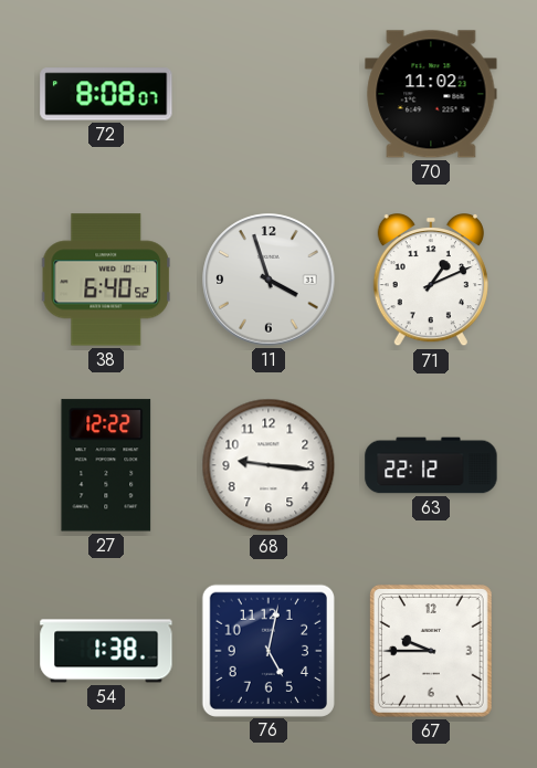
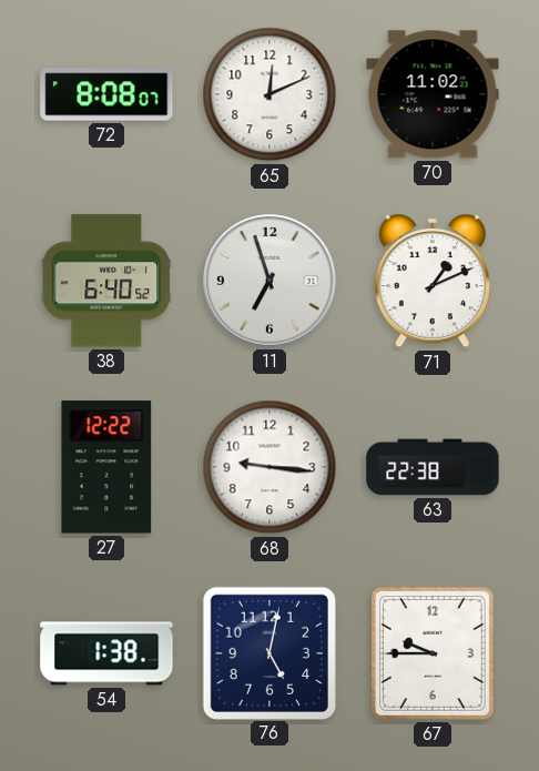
65: none -> 12:11 (269, 94)
11: 3:57 -> 6:57 (269, 281)
63: 22:12 -> 22:38 (433, 467)
